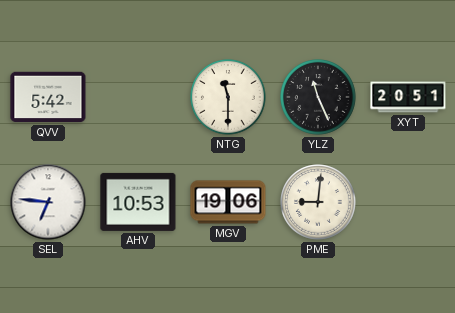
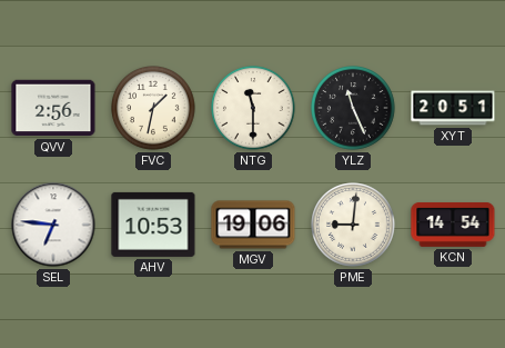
QVV: 5:42 -> 2:56 (53, 108)
FVC: none -> 1:32 (153, 108)
KCN: none -> 14:54 (453, 225)
